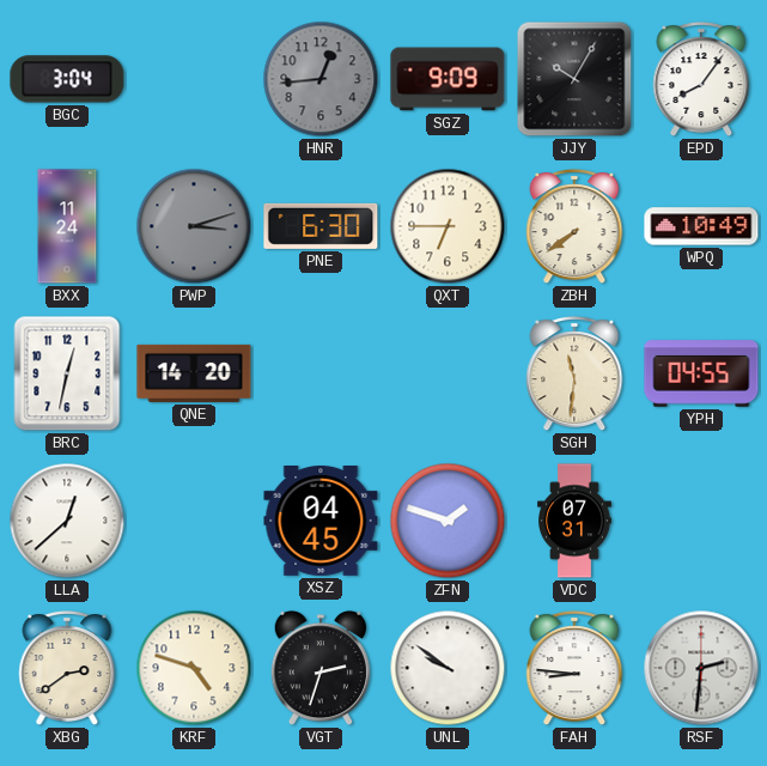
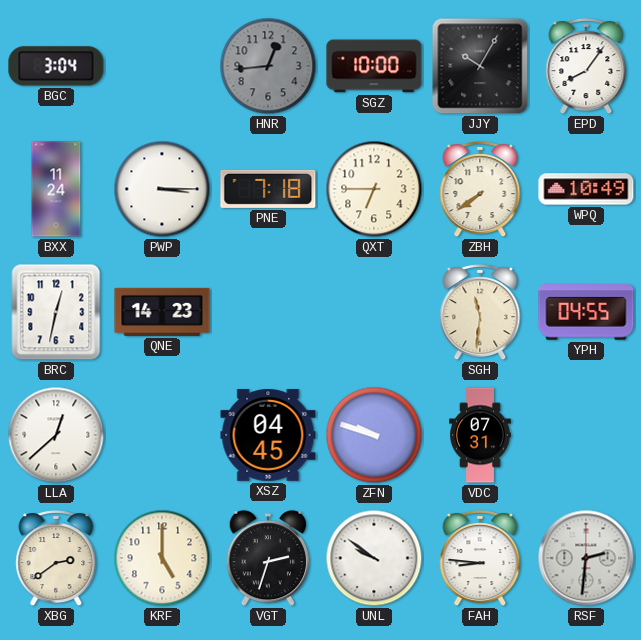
SGZ: 9:09 -> 10:00 (374, 66)
PWP: 3:12 -> 3:15 (162, 189)
PWP dial: grey -> white (162, 189)
PNE: 6:30 -> 7:18 (268, 189)
QNE: 14:20 -> 14:23 (162, 312)
ZFN: 1:48 -> 9:48 (374, 435)
KRF: 4:48 -> 5:00 (162, 558)
